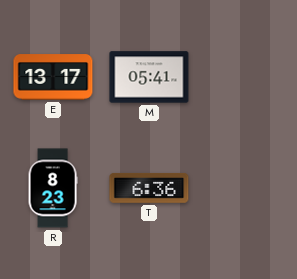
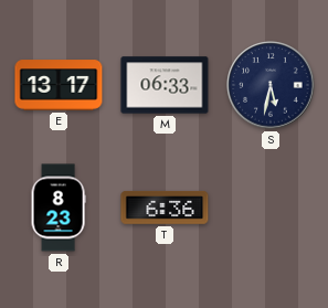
M: 05:41 -> 06:33 (165, 85)
S: none -> 5:32 (271, 85)
